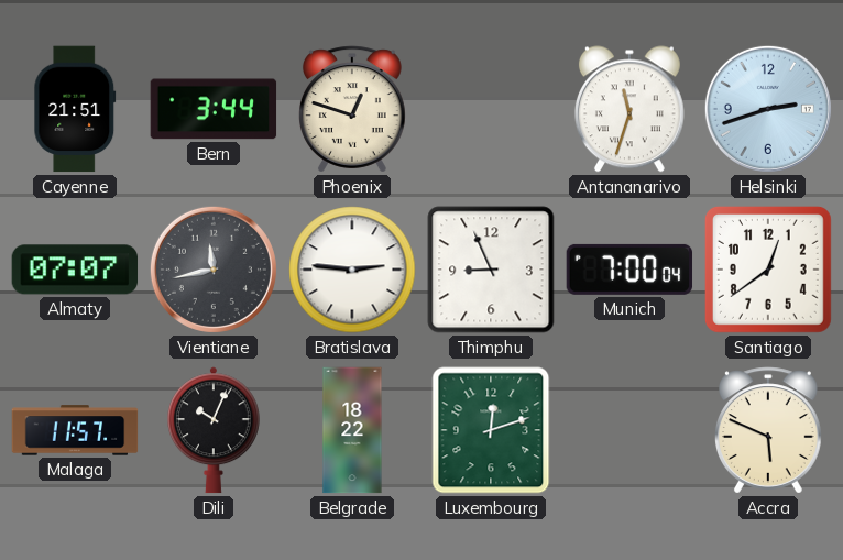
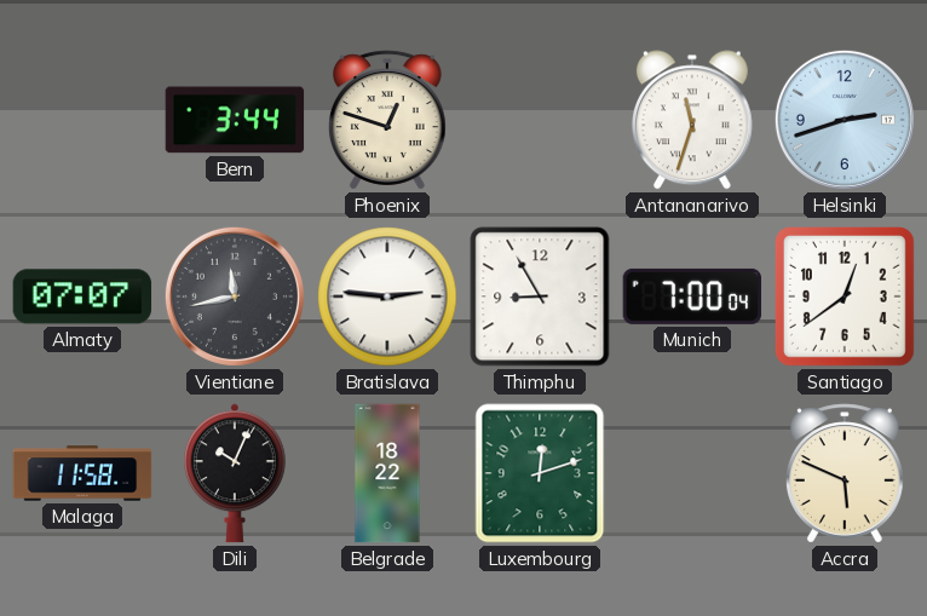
Cayenne: 21:51 -> none (75, 109)
Thimphu: 8:56 -> 8:55 (540, 297)
Malaga: 11:57 -> 11:58 (82, 473)
